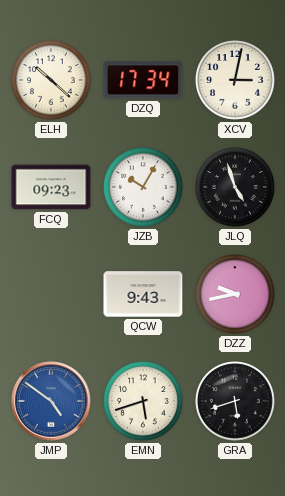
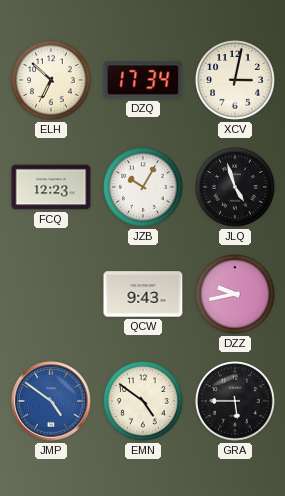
ELH: 10:22 -> 6:52 (52, 81)
FCQ: 09:23 -> 12:23 (51, 187)
EMN: 5:42 -> 4:51 (144, 402)
GRA: 5:42 -> 5:45 (236, 402)
